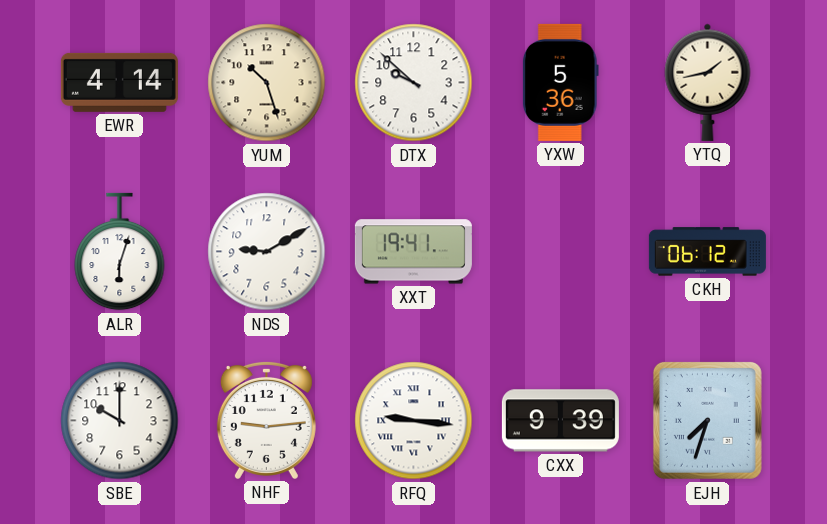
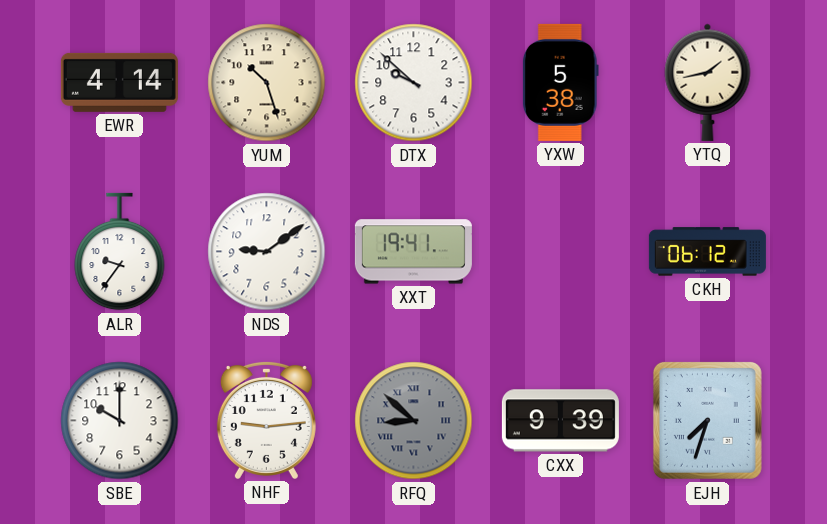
YXW: 5:36 -> 5:38 (560, 82)
ALR: 6:03 -> 9:36 (120, 252)
NDS: 9:10 -> 9:09 (267, 252)
RFQ: 9:16 -> 8:52 (414, 421)
RFQ dial: white -> grey (414, 421)
